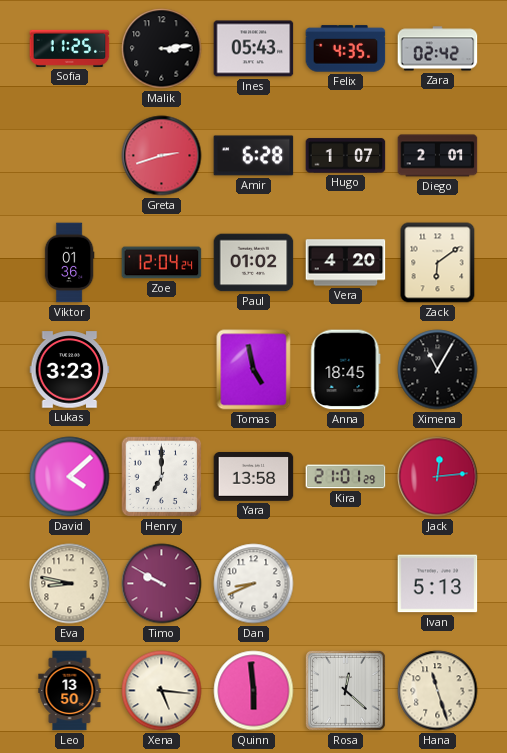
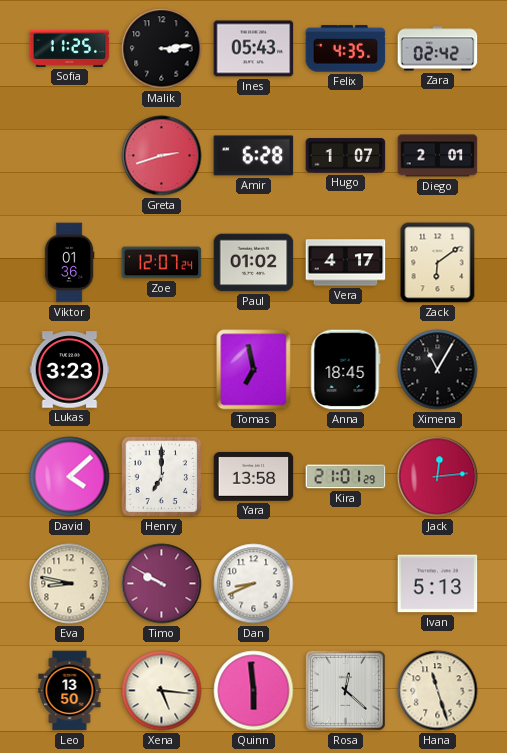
Zoe: 12:04 -> 12:07 (162, 263)
Vera: 4:20 -> 4:17 (346, 263)
Tomas: 4:58 -> 6:58 (254, 370)
